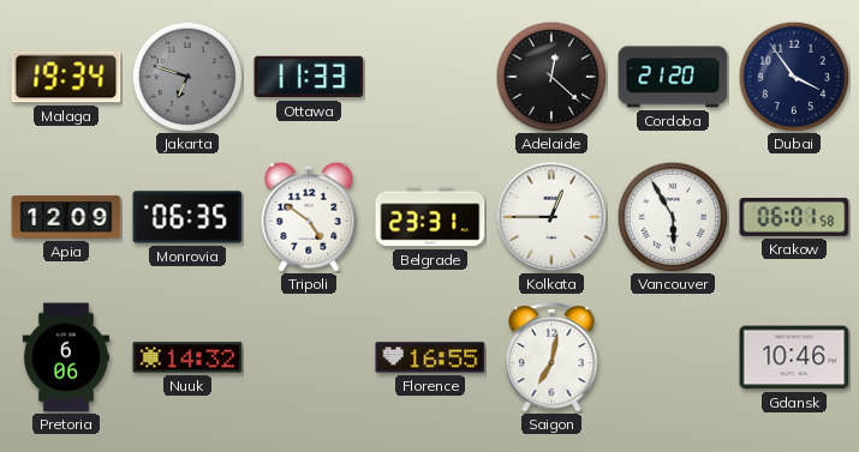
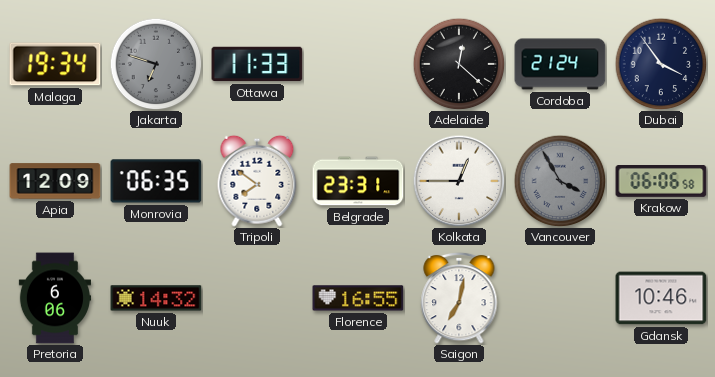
Cordoba: 21:20 -> 21:24 (560, 64)
Tripoli: 4:51 -> 7:51 (257, 181)
Vancouver: 5:55 -> 3:55 (560, 181)
Vancouver dial: white -> grey (560, 181)
Krakow: 06:01 -> 06:06 (661, 182)
